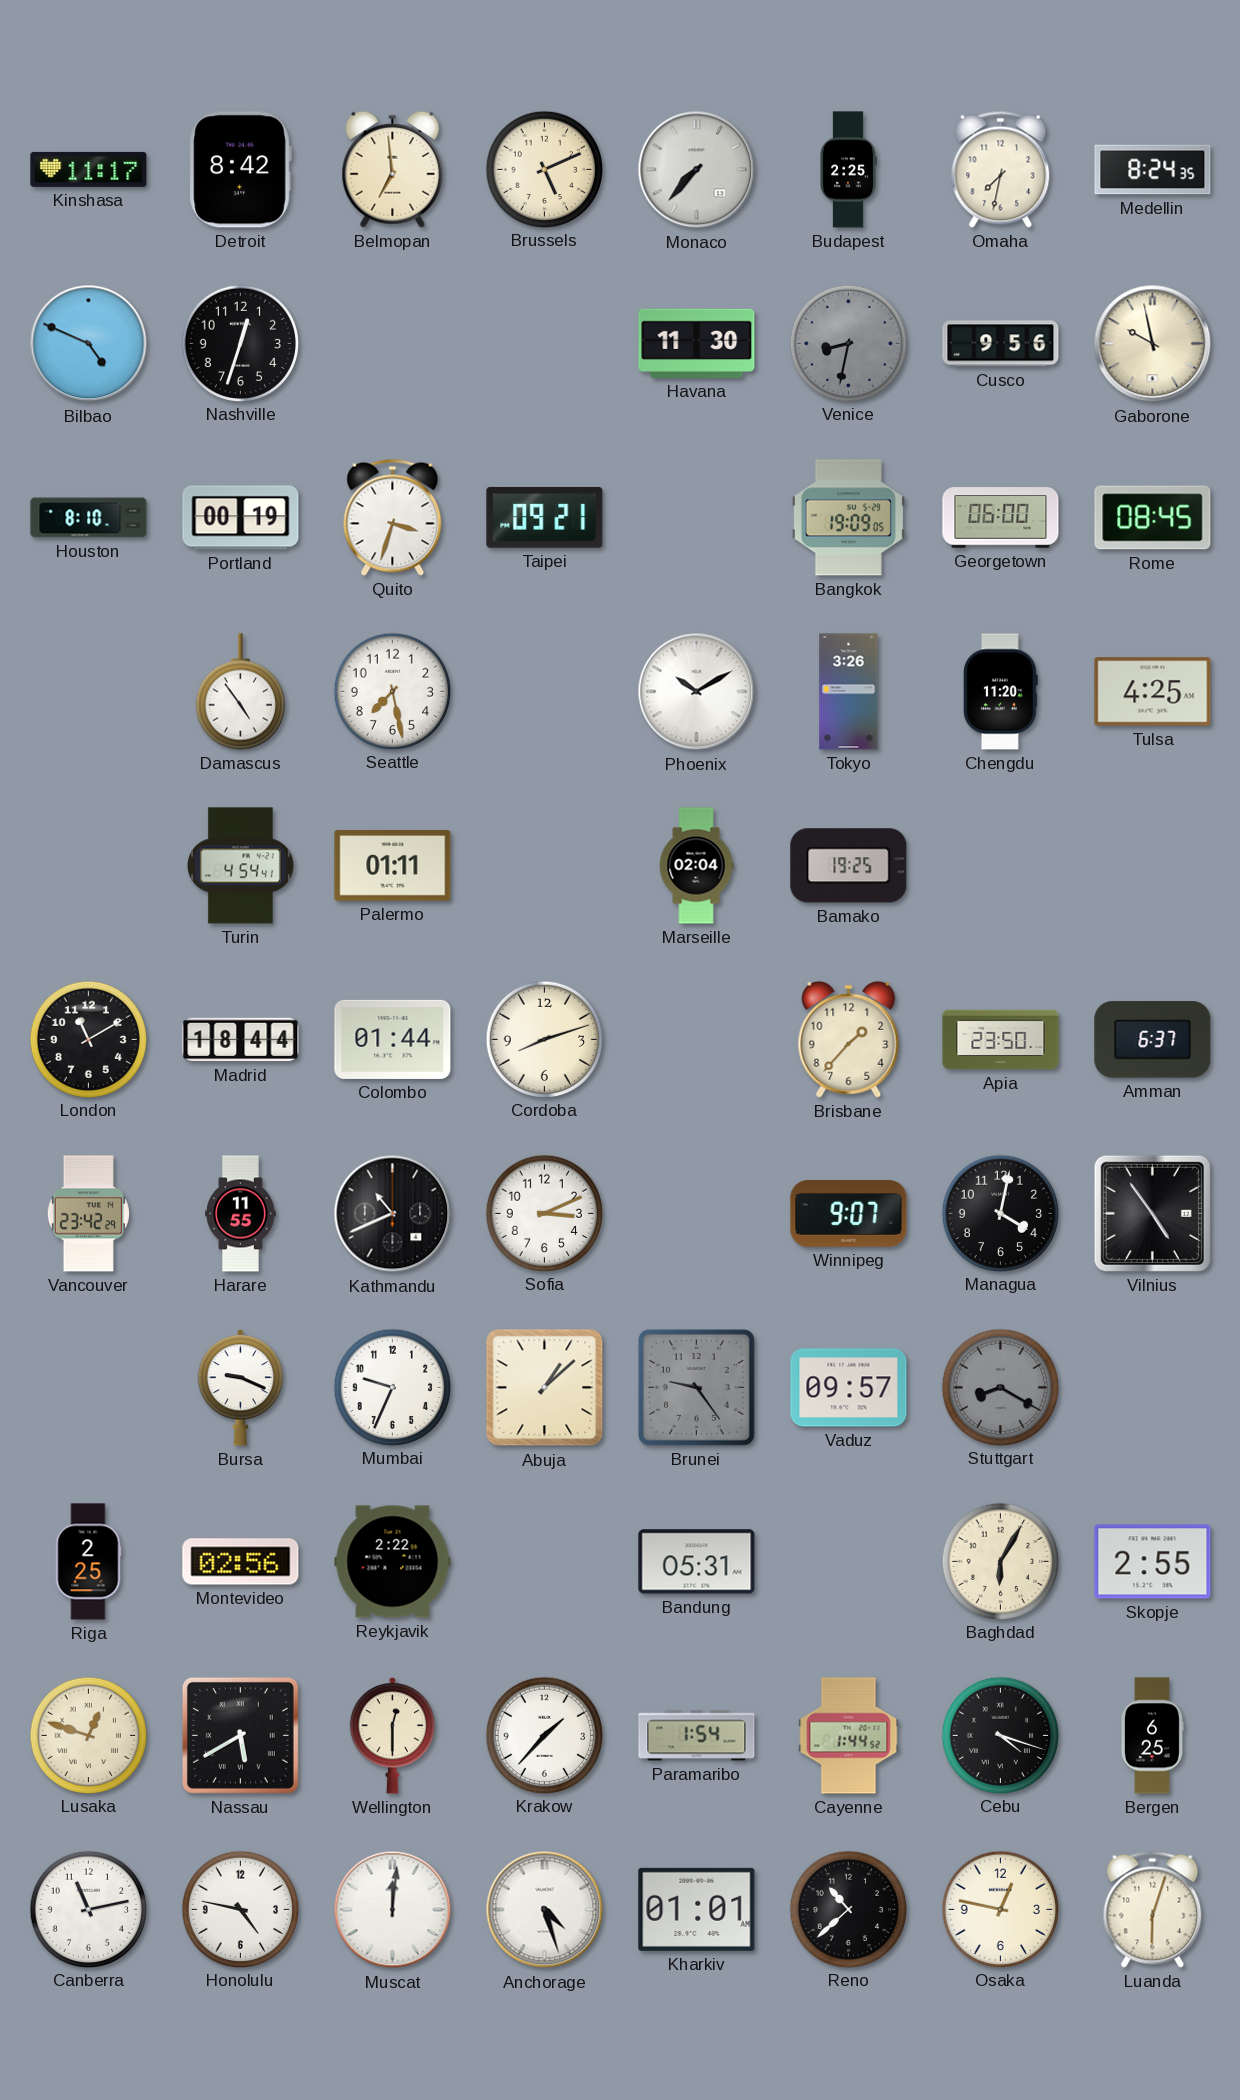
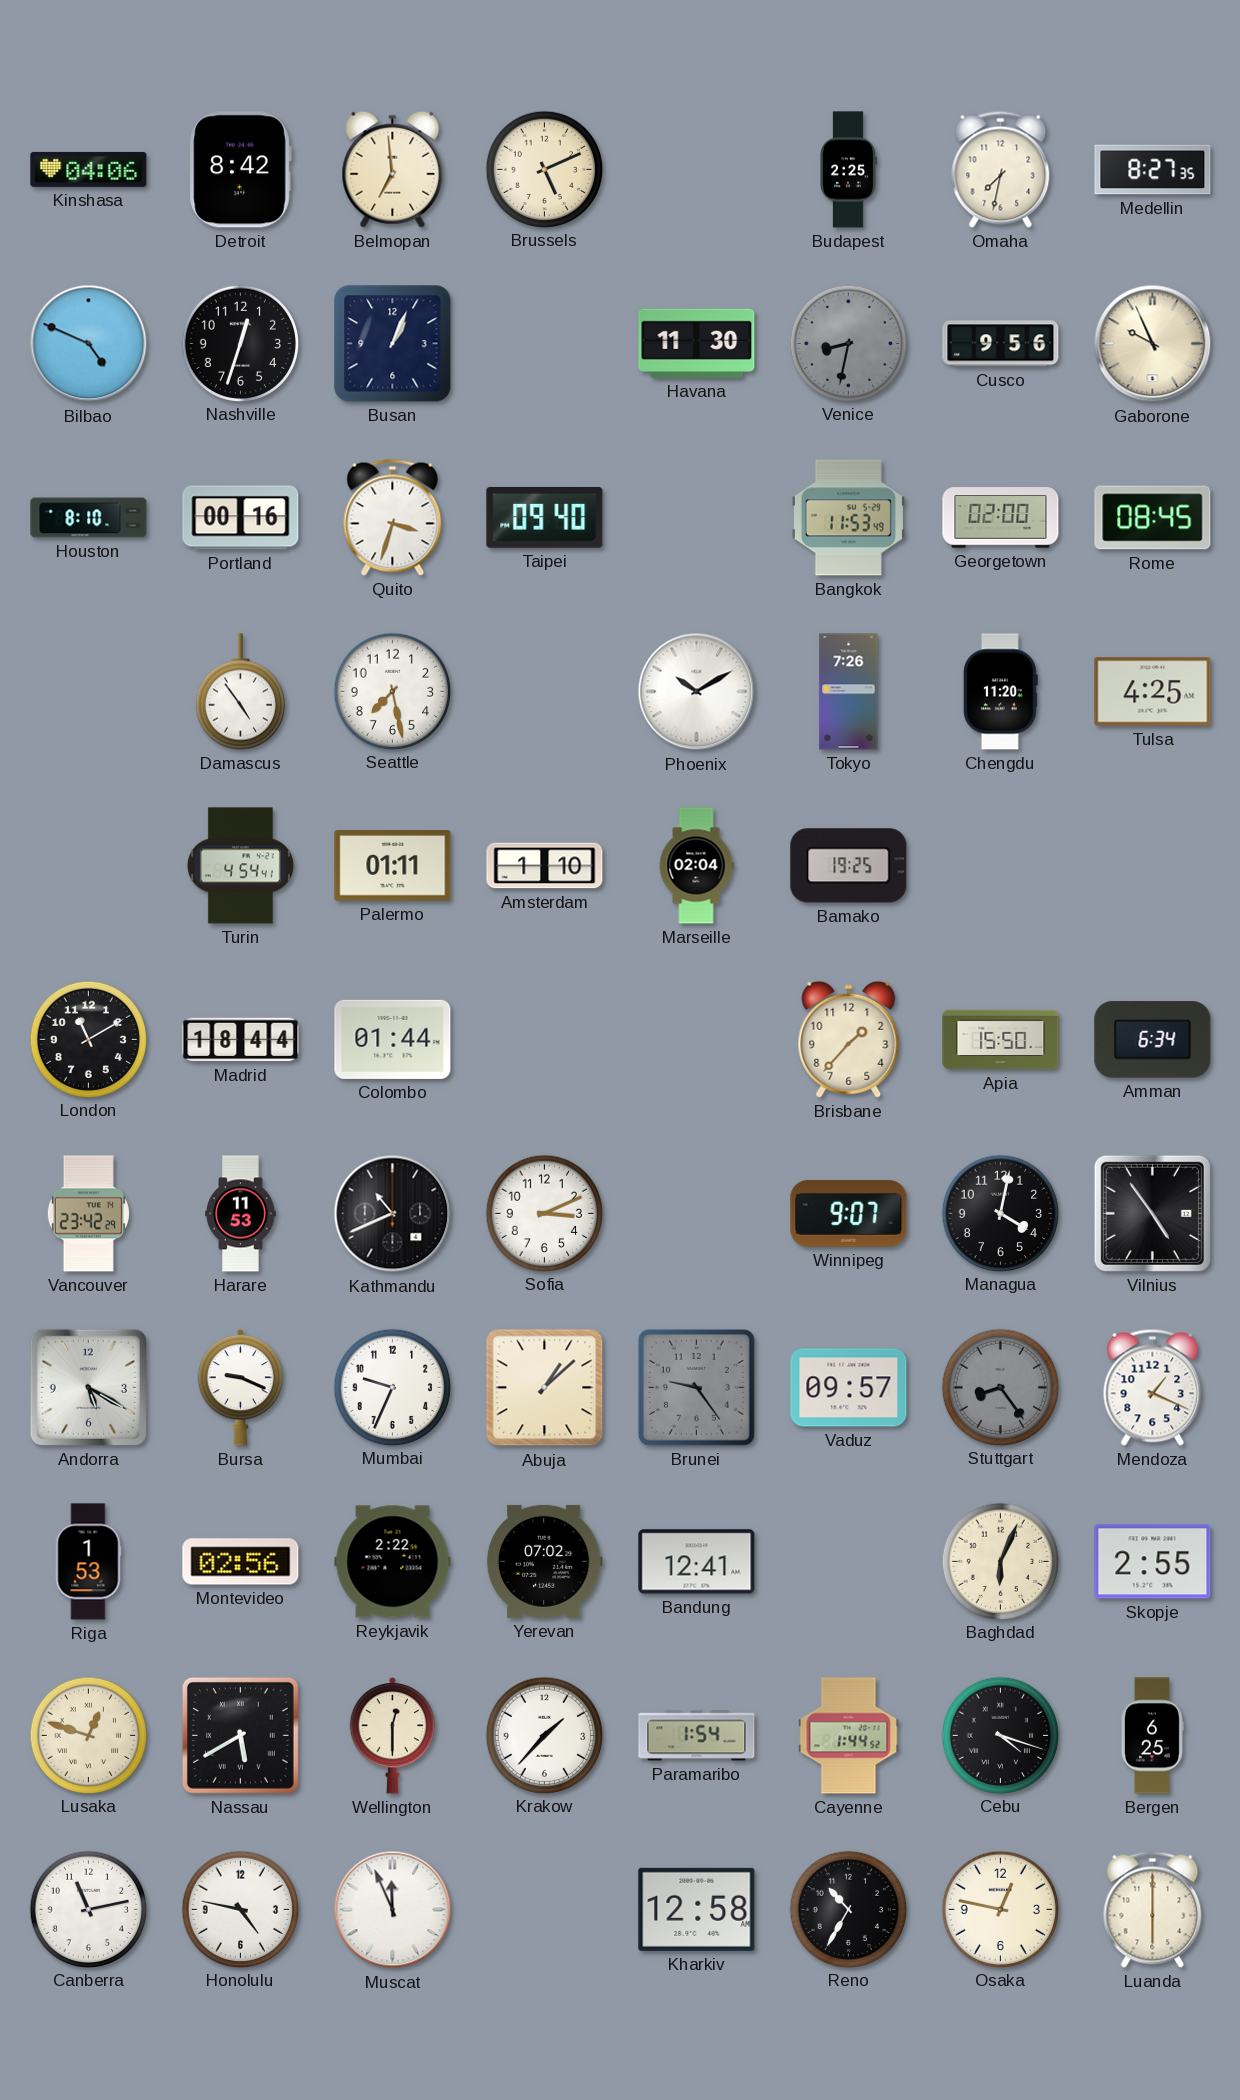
Kinshasa: 11:17 -> 04:06 (89, 169)
Monaco: 7:37 -> none (697, 170)
Medellin: 8:24 -> 8:27 (1153, 170)
Busan: none -> 1:04 (393, 344)
Gaborone: 9:58 -> 9:56 (1153, 344)
Portland: 00:19 -> 00:16 (241, 518)
Taipei: 09:21 -> 09:40 (545, 517)
Bangkok: 19:09 -> 11:53 (848, 518)
Georgetown: 06:00 -> 02:00 (1001, 518)
Tokyo: 3:26 -> 7:26 (849, 692)
Amsterdam: none -> 1:10 (545, 866)
Cordoba: 8:12 -> none (544, 1039)
Apia: 23:50 -> 15:50 (1001, 1040)
Amman: 6:37 -> 6:34 (1153, 1040)
Harare: 11:55 -> 11:53 (241, 1214)
Andorra: none -> 5:20 (88, 1387)
Stuttgart: 8:20 -> 8:24 (1000, 1387)
Mendoza: none -> 1:19 (1153, 1387)
Riga: 2:25 -> 1:53 (88, 1562)
Yerevan: none -> 07:02 (544, 1561)
Bandung: 05:31 -> 12:41 (697, 1562)
Baghdad: 6:05 -> 6:04 (1000, 1561)
Muscat: 12:01 -> 11:56 (393, 1910)
Anchorage: 4:27 -> none (545, 1910)
Kharkiv: 01:01 -> 12:58 (697, 1909)
Reno: 10:38 -> 10:35 (848, 1909)
Luanda: 6:03 -> 6:00 (1153, 1909)
